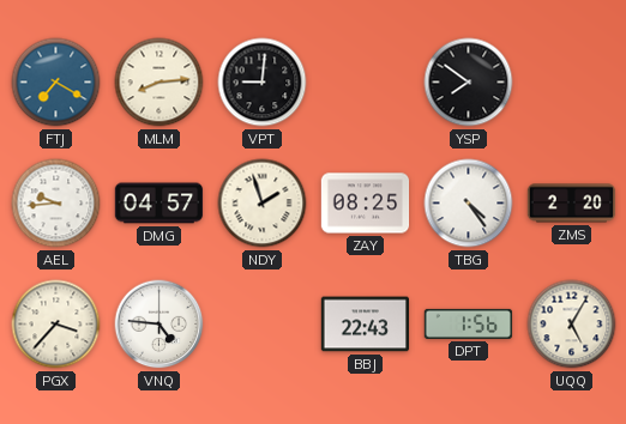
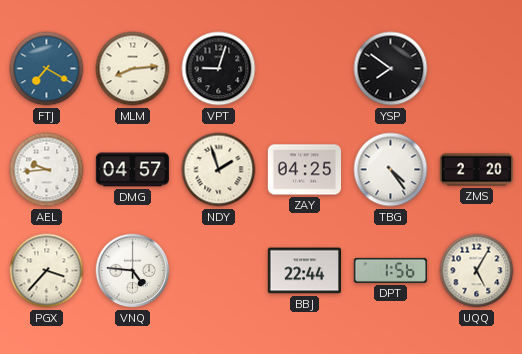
VPT: 9:01 -> 9:03 (219, 69)
ZAY: 08:25 -> 04:25 (305, 170)
BBJ: 22:43 -> 22:44 (304, 271)
